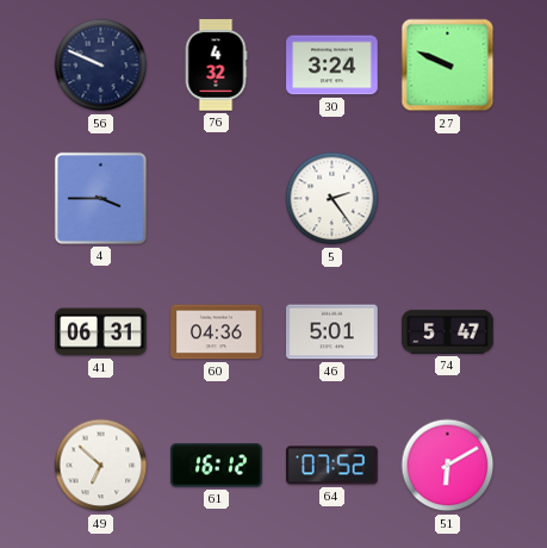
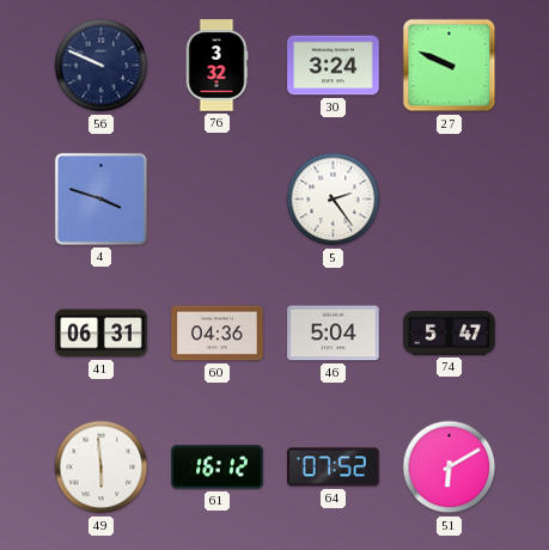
76: 4:32 -> 3:32 (216, 66)
4: 3:45 -> 3:48 (100, 198)
46: 5:01 -> 5:04 (334, 334)
49: 6:52 -> 5:59 (102, 467)
